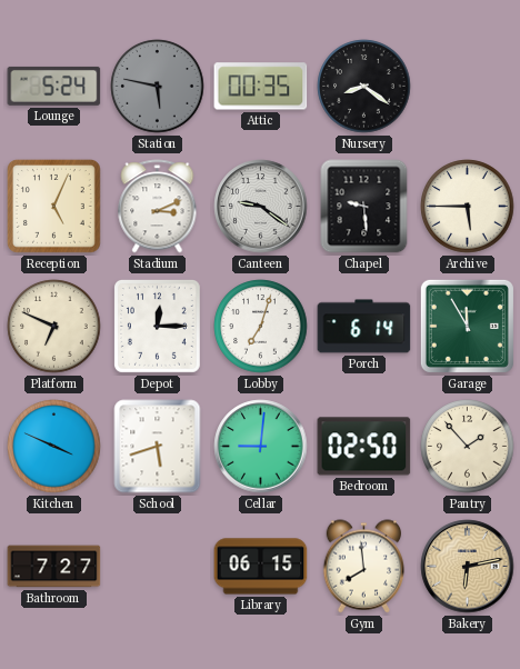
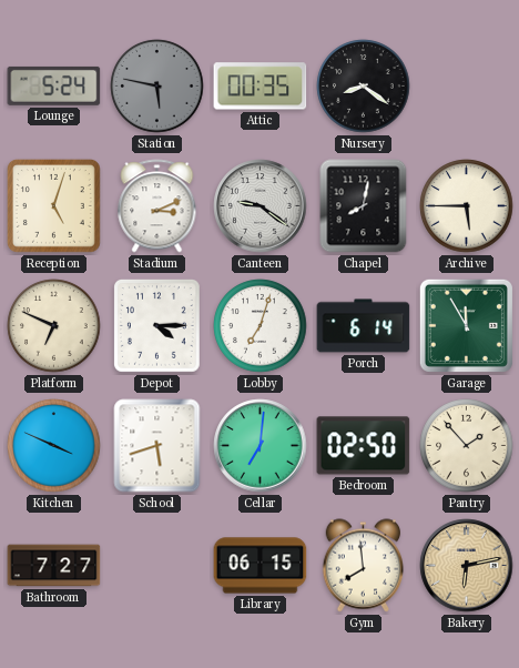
Reception: 5:04 -> 5:03 (53, 205)
Chapel: 9:29 -> 8:02 (364, 206)
Depot: 12:15 -> 4:15 (156, 326)
Cellar: 9:01 -> 7:01 (261, 446)
